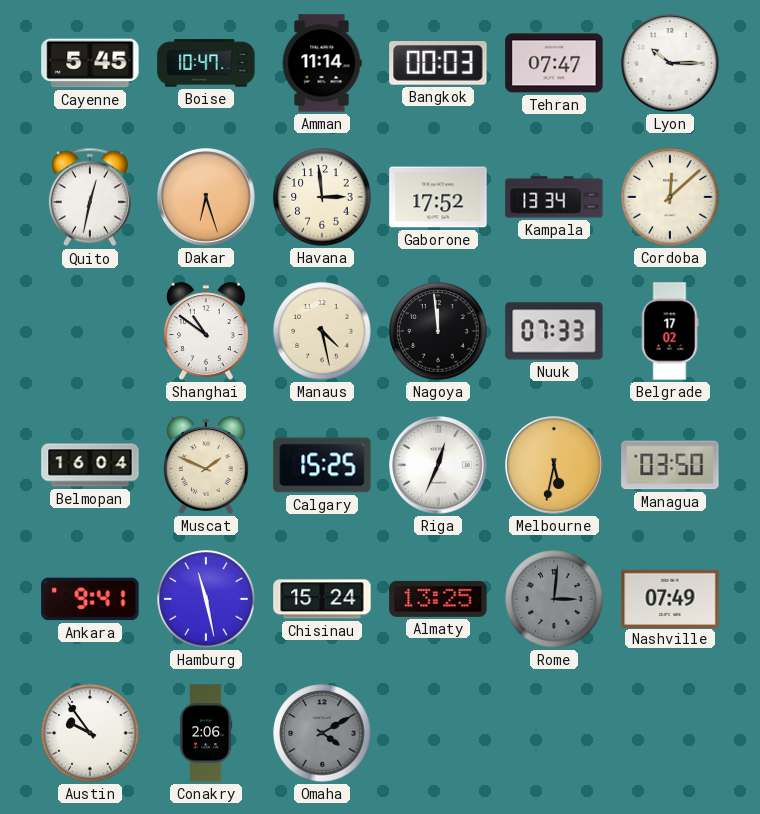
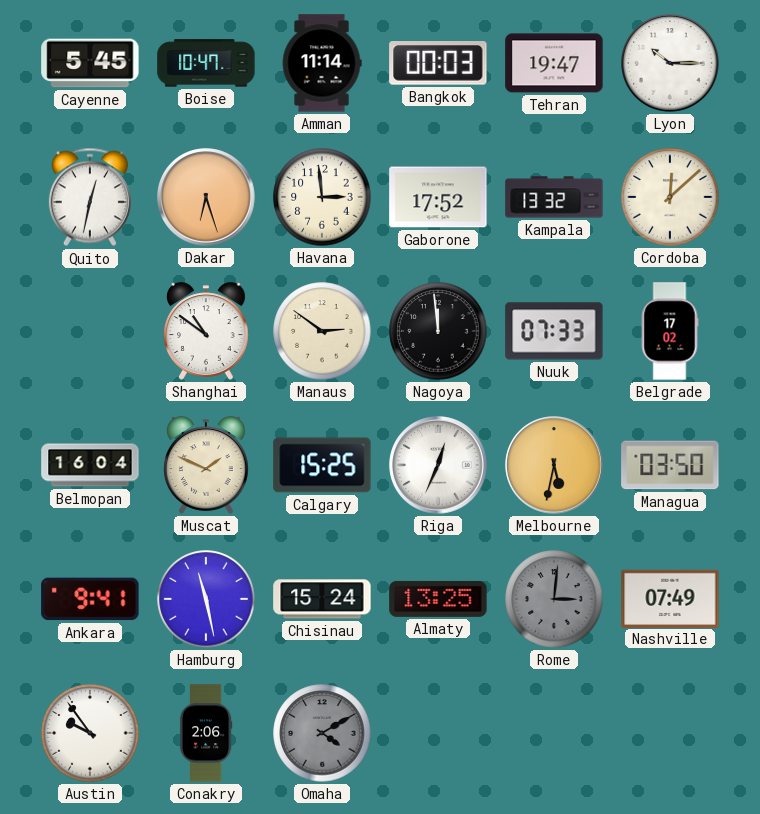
Tehran: 07:47 -> 19:47 (554, 63)
Kampala: 13:34 -> 13:32 (554, 197)
Manaus: 4:28 -> 2:51 (322, 331)
